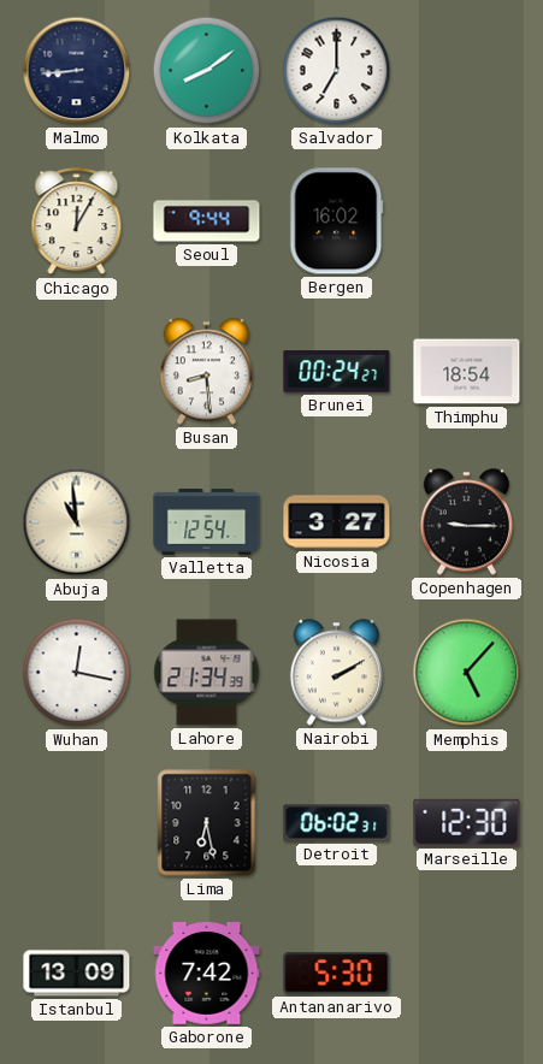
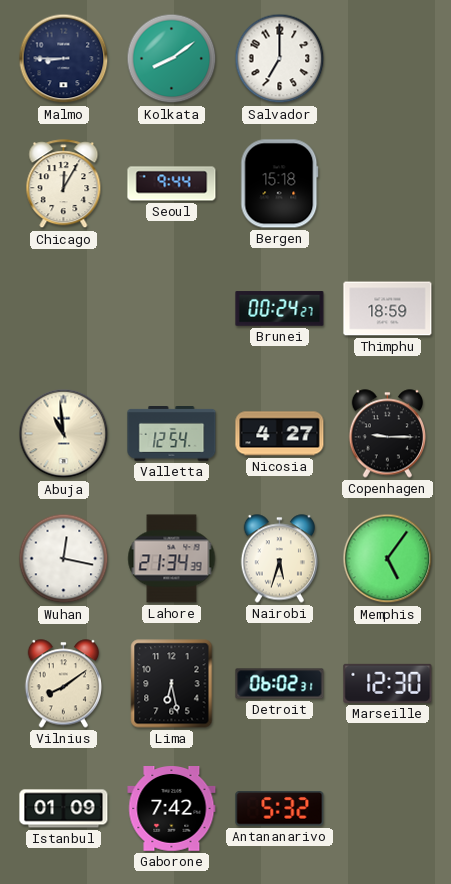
Malmo: 8:44 -> 8:45 (64, 59)
Bergen: 16:02 -> 15:18 (280, 184)
Busan: 8:29 -> none (206, 372)
Thimphu: 18:54 -> 18:59 (388, 309)
Nicosia: 3:27 -> 4:27 (280, 434)
Nairobi: 2:10 -> 5:33 (279, 559)
Memphis: 5:07 -> 5:06 (388, 559)
Vilnius: none -> 8:09 (63, 684)
Istanbul: 13:09 -> 01:09 (64, 809)
Antananarivo: 5:30 -> 5:32 (280, 809)
